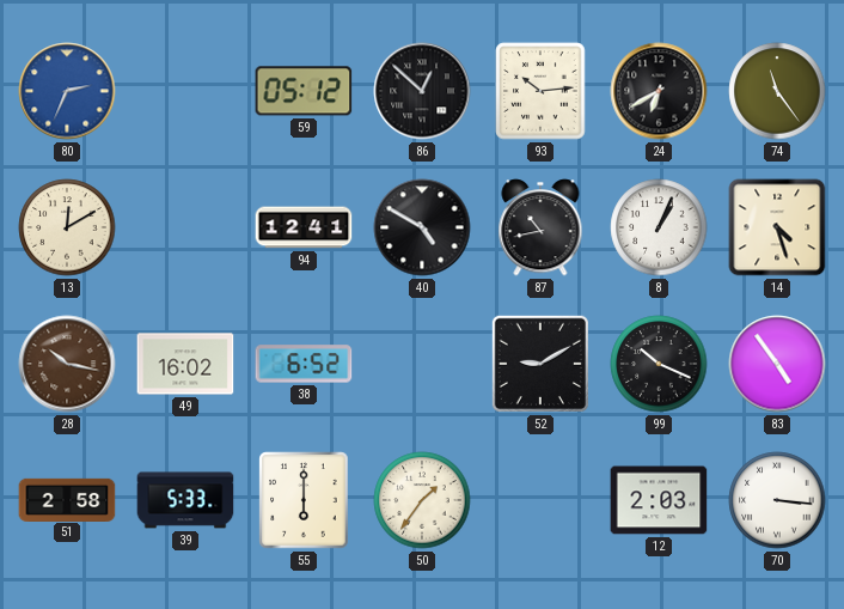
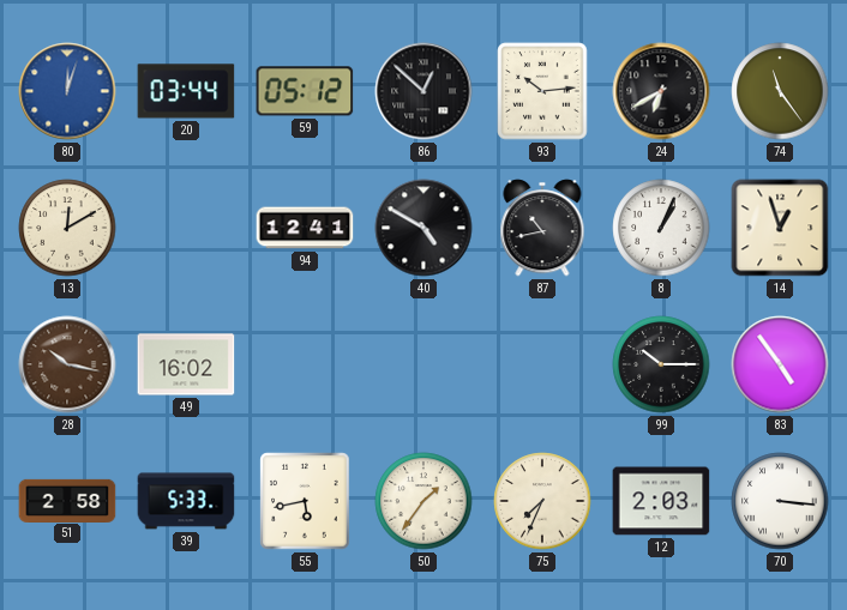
80: 2:34 -> 12:03 (67, 91)
20: none -> 03:44 (186, 91)
14: 4:27 -> 12:57 (780, 228)
38: 6:52 -> none (304, 364)
52: 9:10 -> none (540, 364)
99: 10:19 -> 10:15 (661, 364)
55: 6:00 -> 5:43 (305, 501)
75: none -> 7:34 (542, 501)
